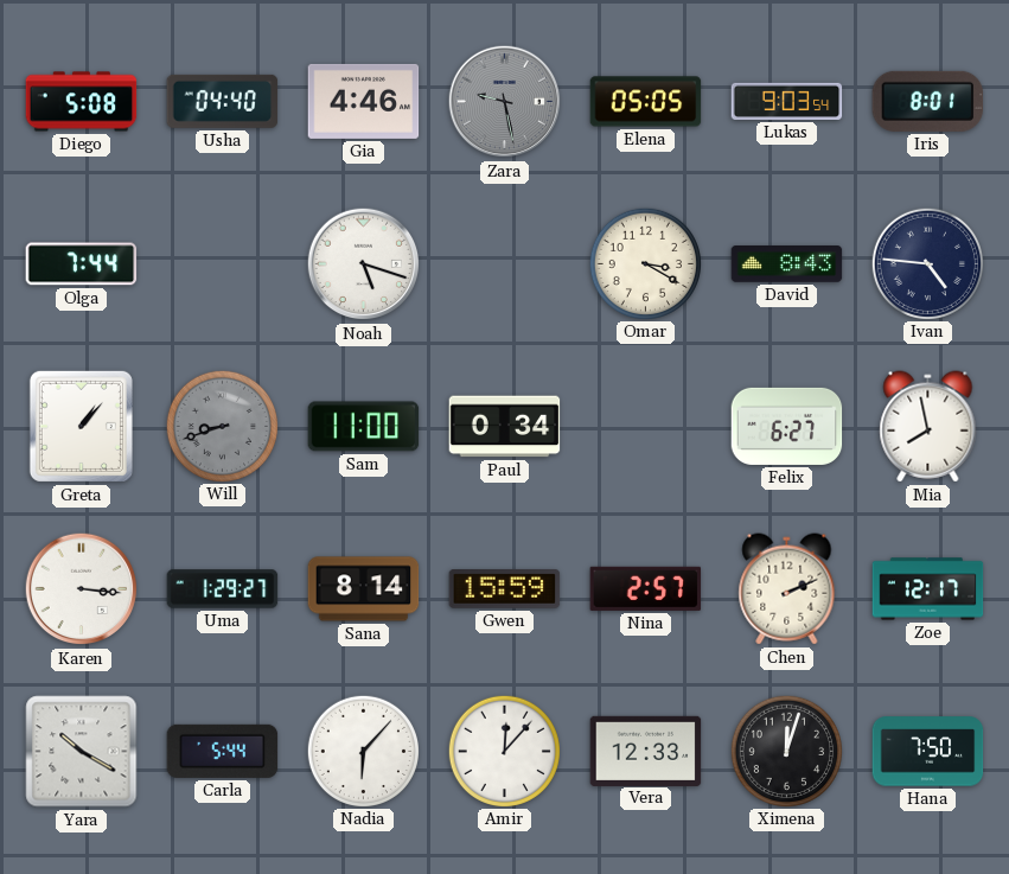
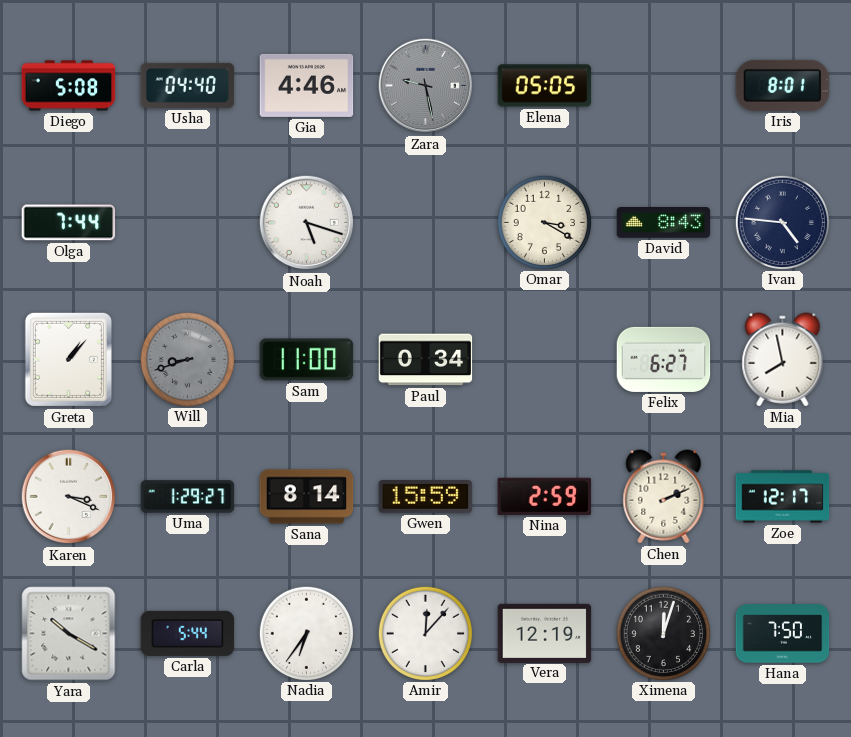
Lukas: 9:03 -> none (787, 101)
Karen: 3:16 -> 3:19 (69, 497)
Nina: 2:57 -> 2:59 (545, 496)
Nadia: 6:07 -> 6:36 (306, 633)
Vera: 12:33 -> 12:19 (545, 633)
